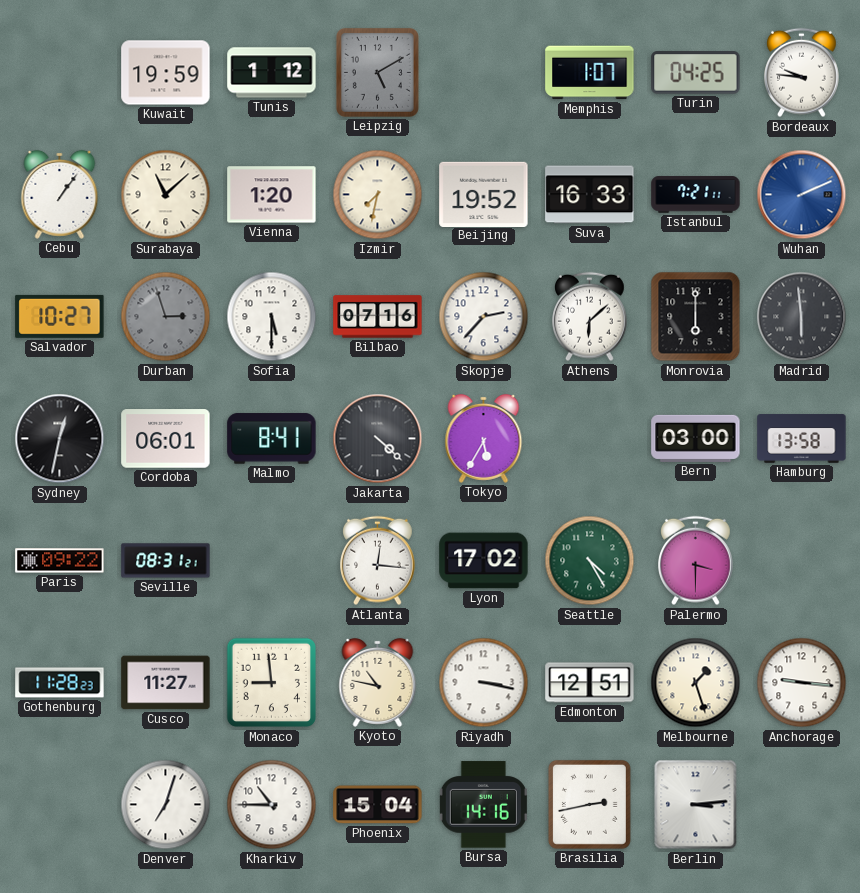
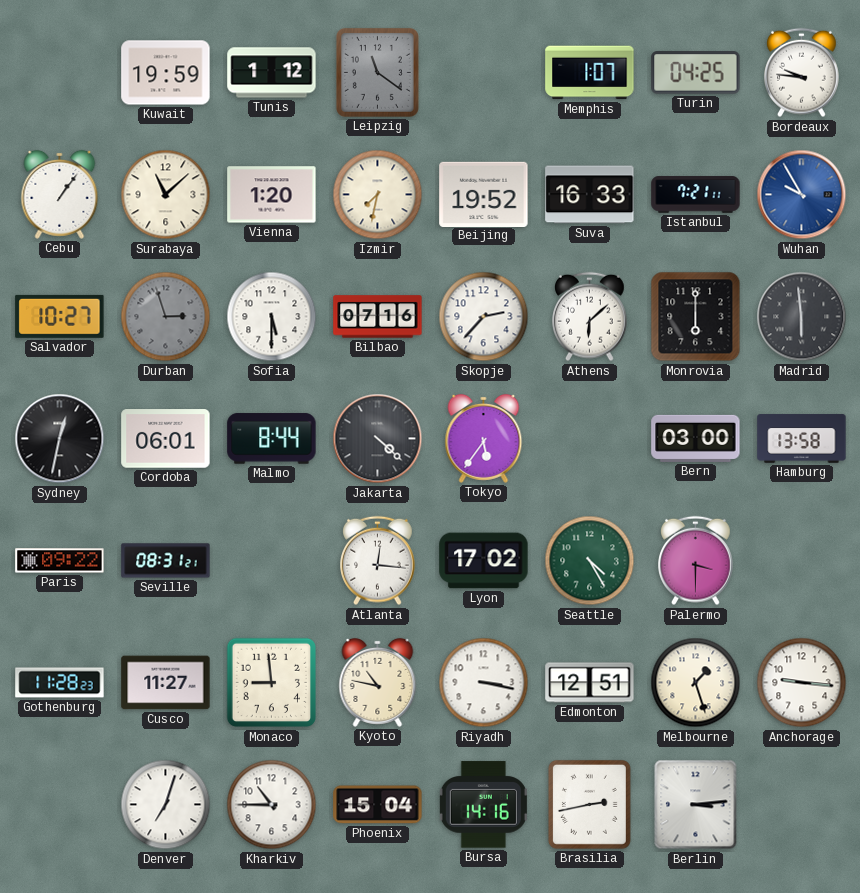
Leipzig: 5:10 -> 11:21 (377, 72)
Wuhan: 2:11 -> 9:55 (802, 195)
Malmo: 8:41 -> 8:44 (272, 439)
Tokyo: 5:35 -> 5:36 (484, 438)
